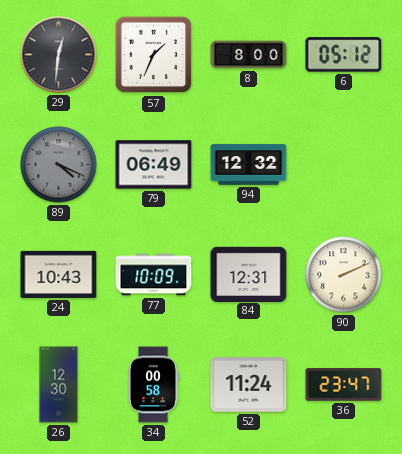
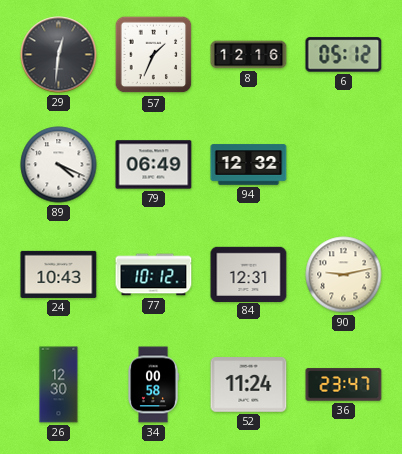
8: 8:00 -> 12:16 (249, 55)
89 dial: grey -> white (59, 165)
77: 10:09 -> 10:12 (154, 275)
90: 2:11 -> 9:13 (344, 275)
